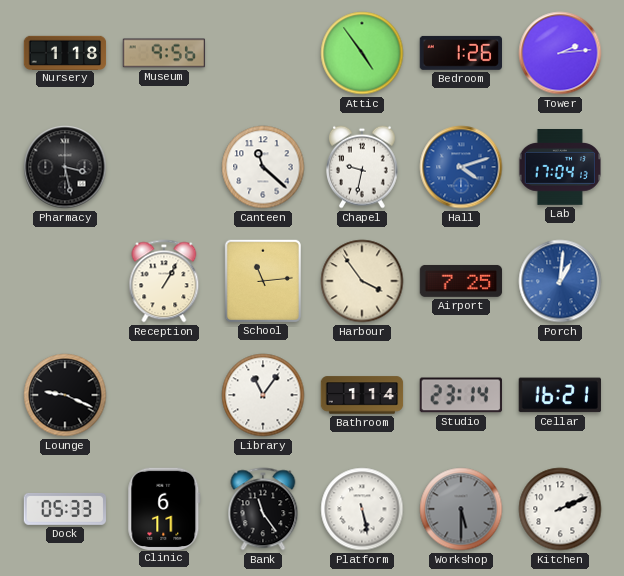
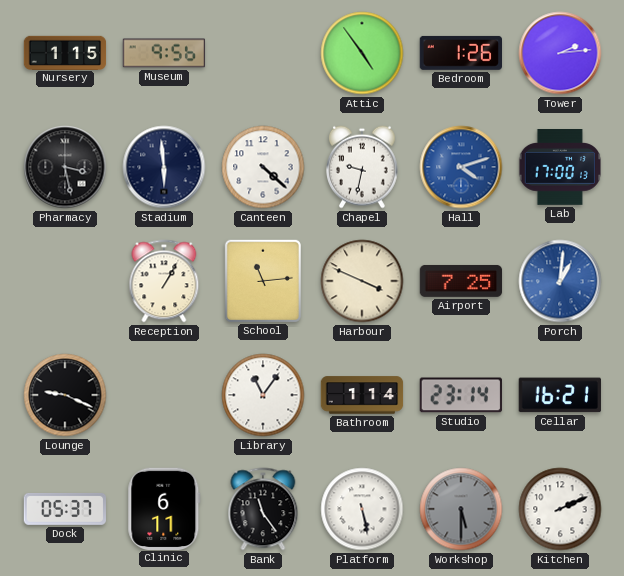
Nursery: 1:18 -> 1:15 (65, 52)
Stadium: none -> 5:59 (164, 167)
Canteen: 11:22 -> 4:22 (263, 167)
Lab: 17:04 -> 17:00 (559, 168)
Harbour: 3:54 -> 3:49 (362, 281)
Dock: 05:33 -> 05:37 (65, 509)
